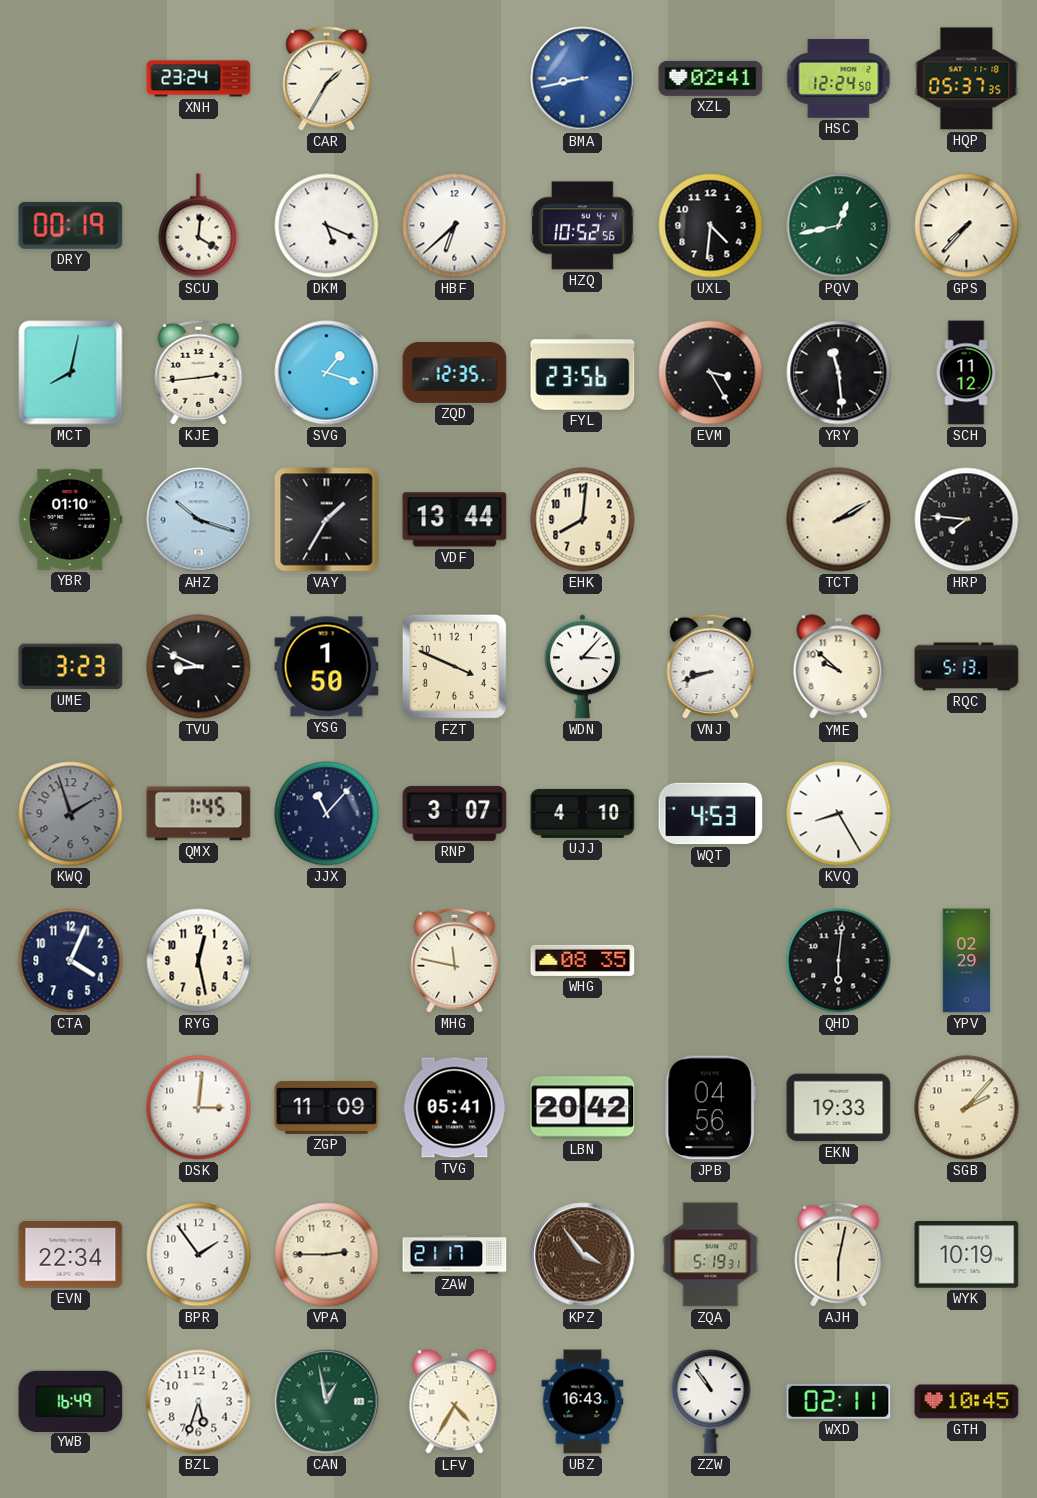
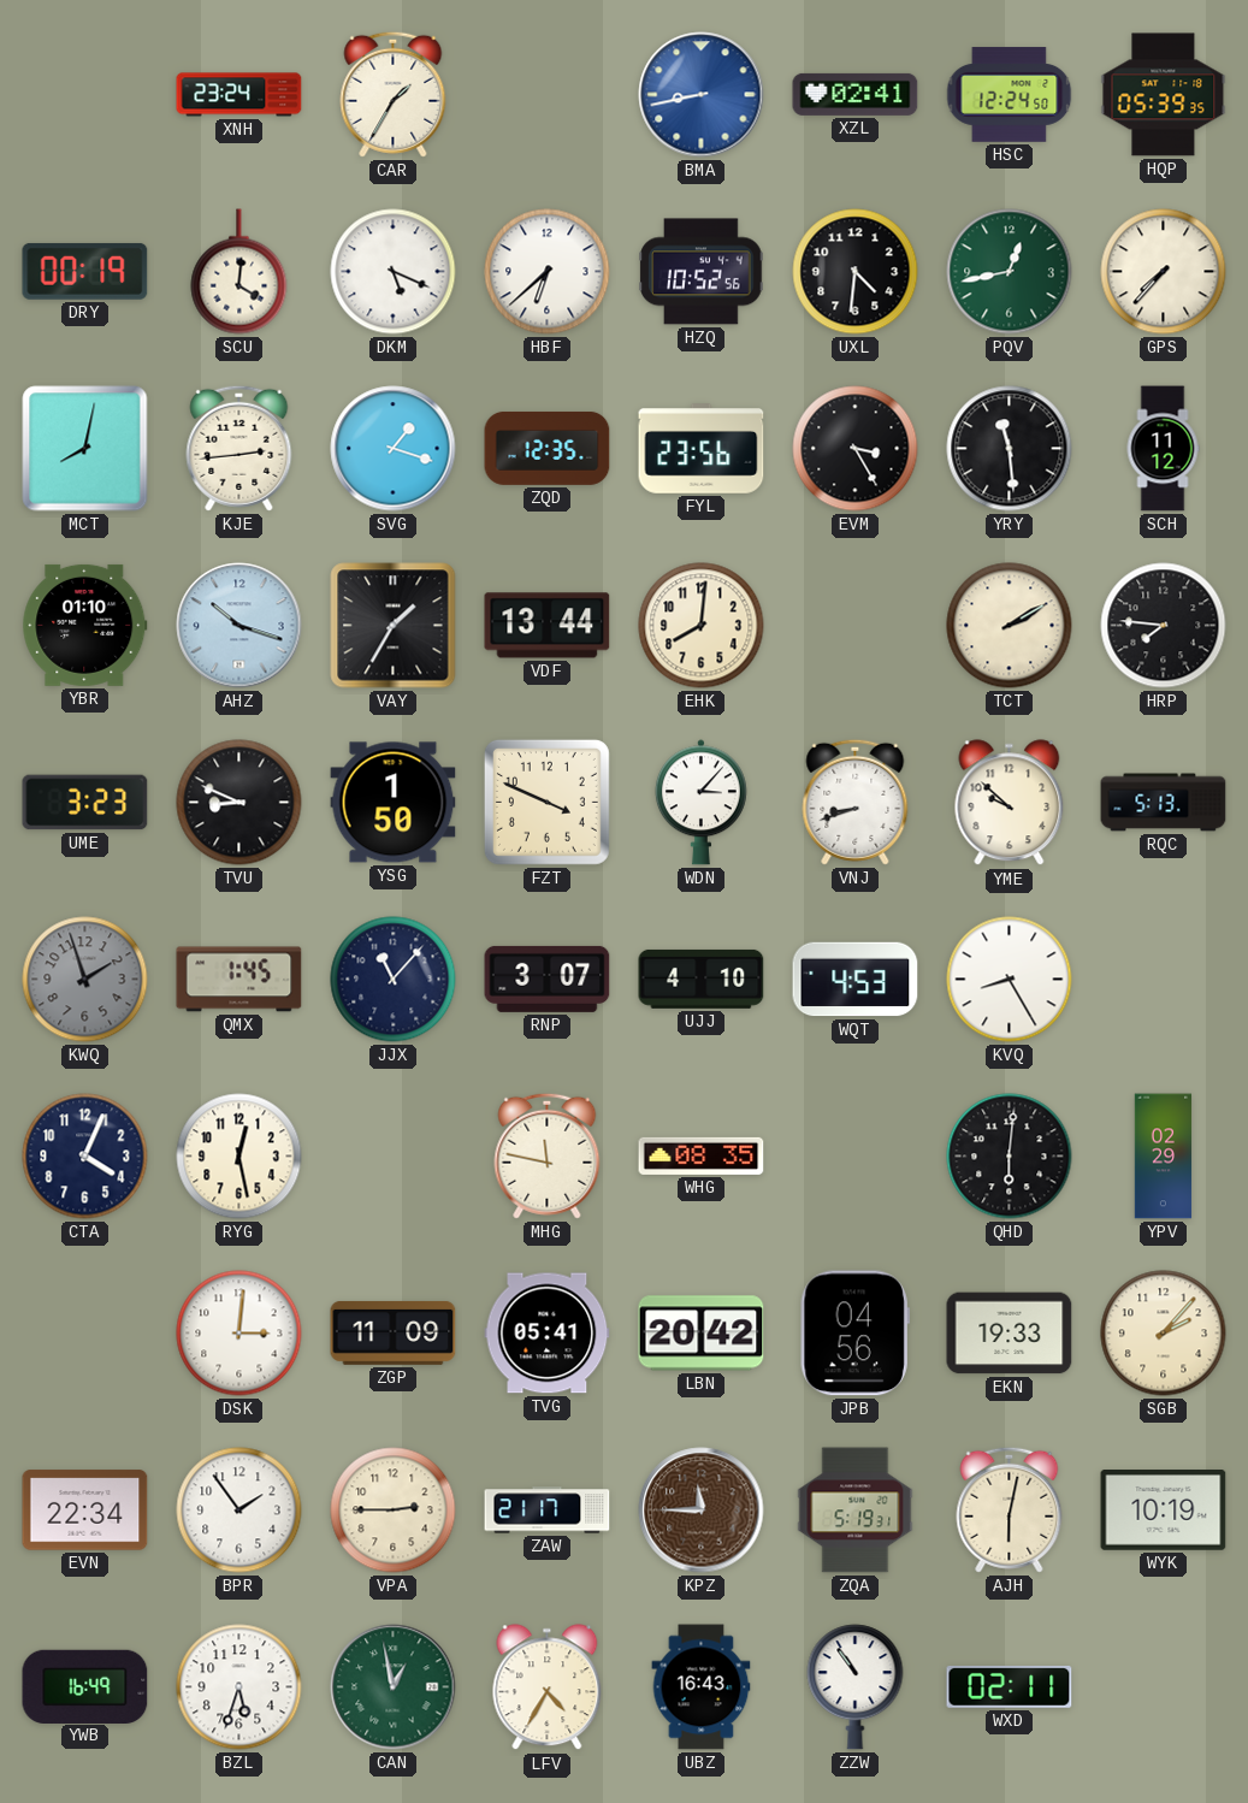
HQP: 05:37 -> 05:39 (1164, 95)
KPZ: 3:54 -> 11:45 (702, 1511)
GTH: 10:45 -> none (967, 1402)
